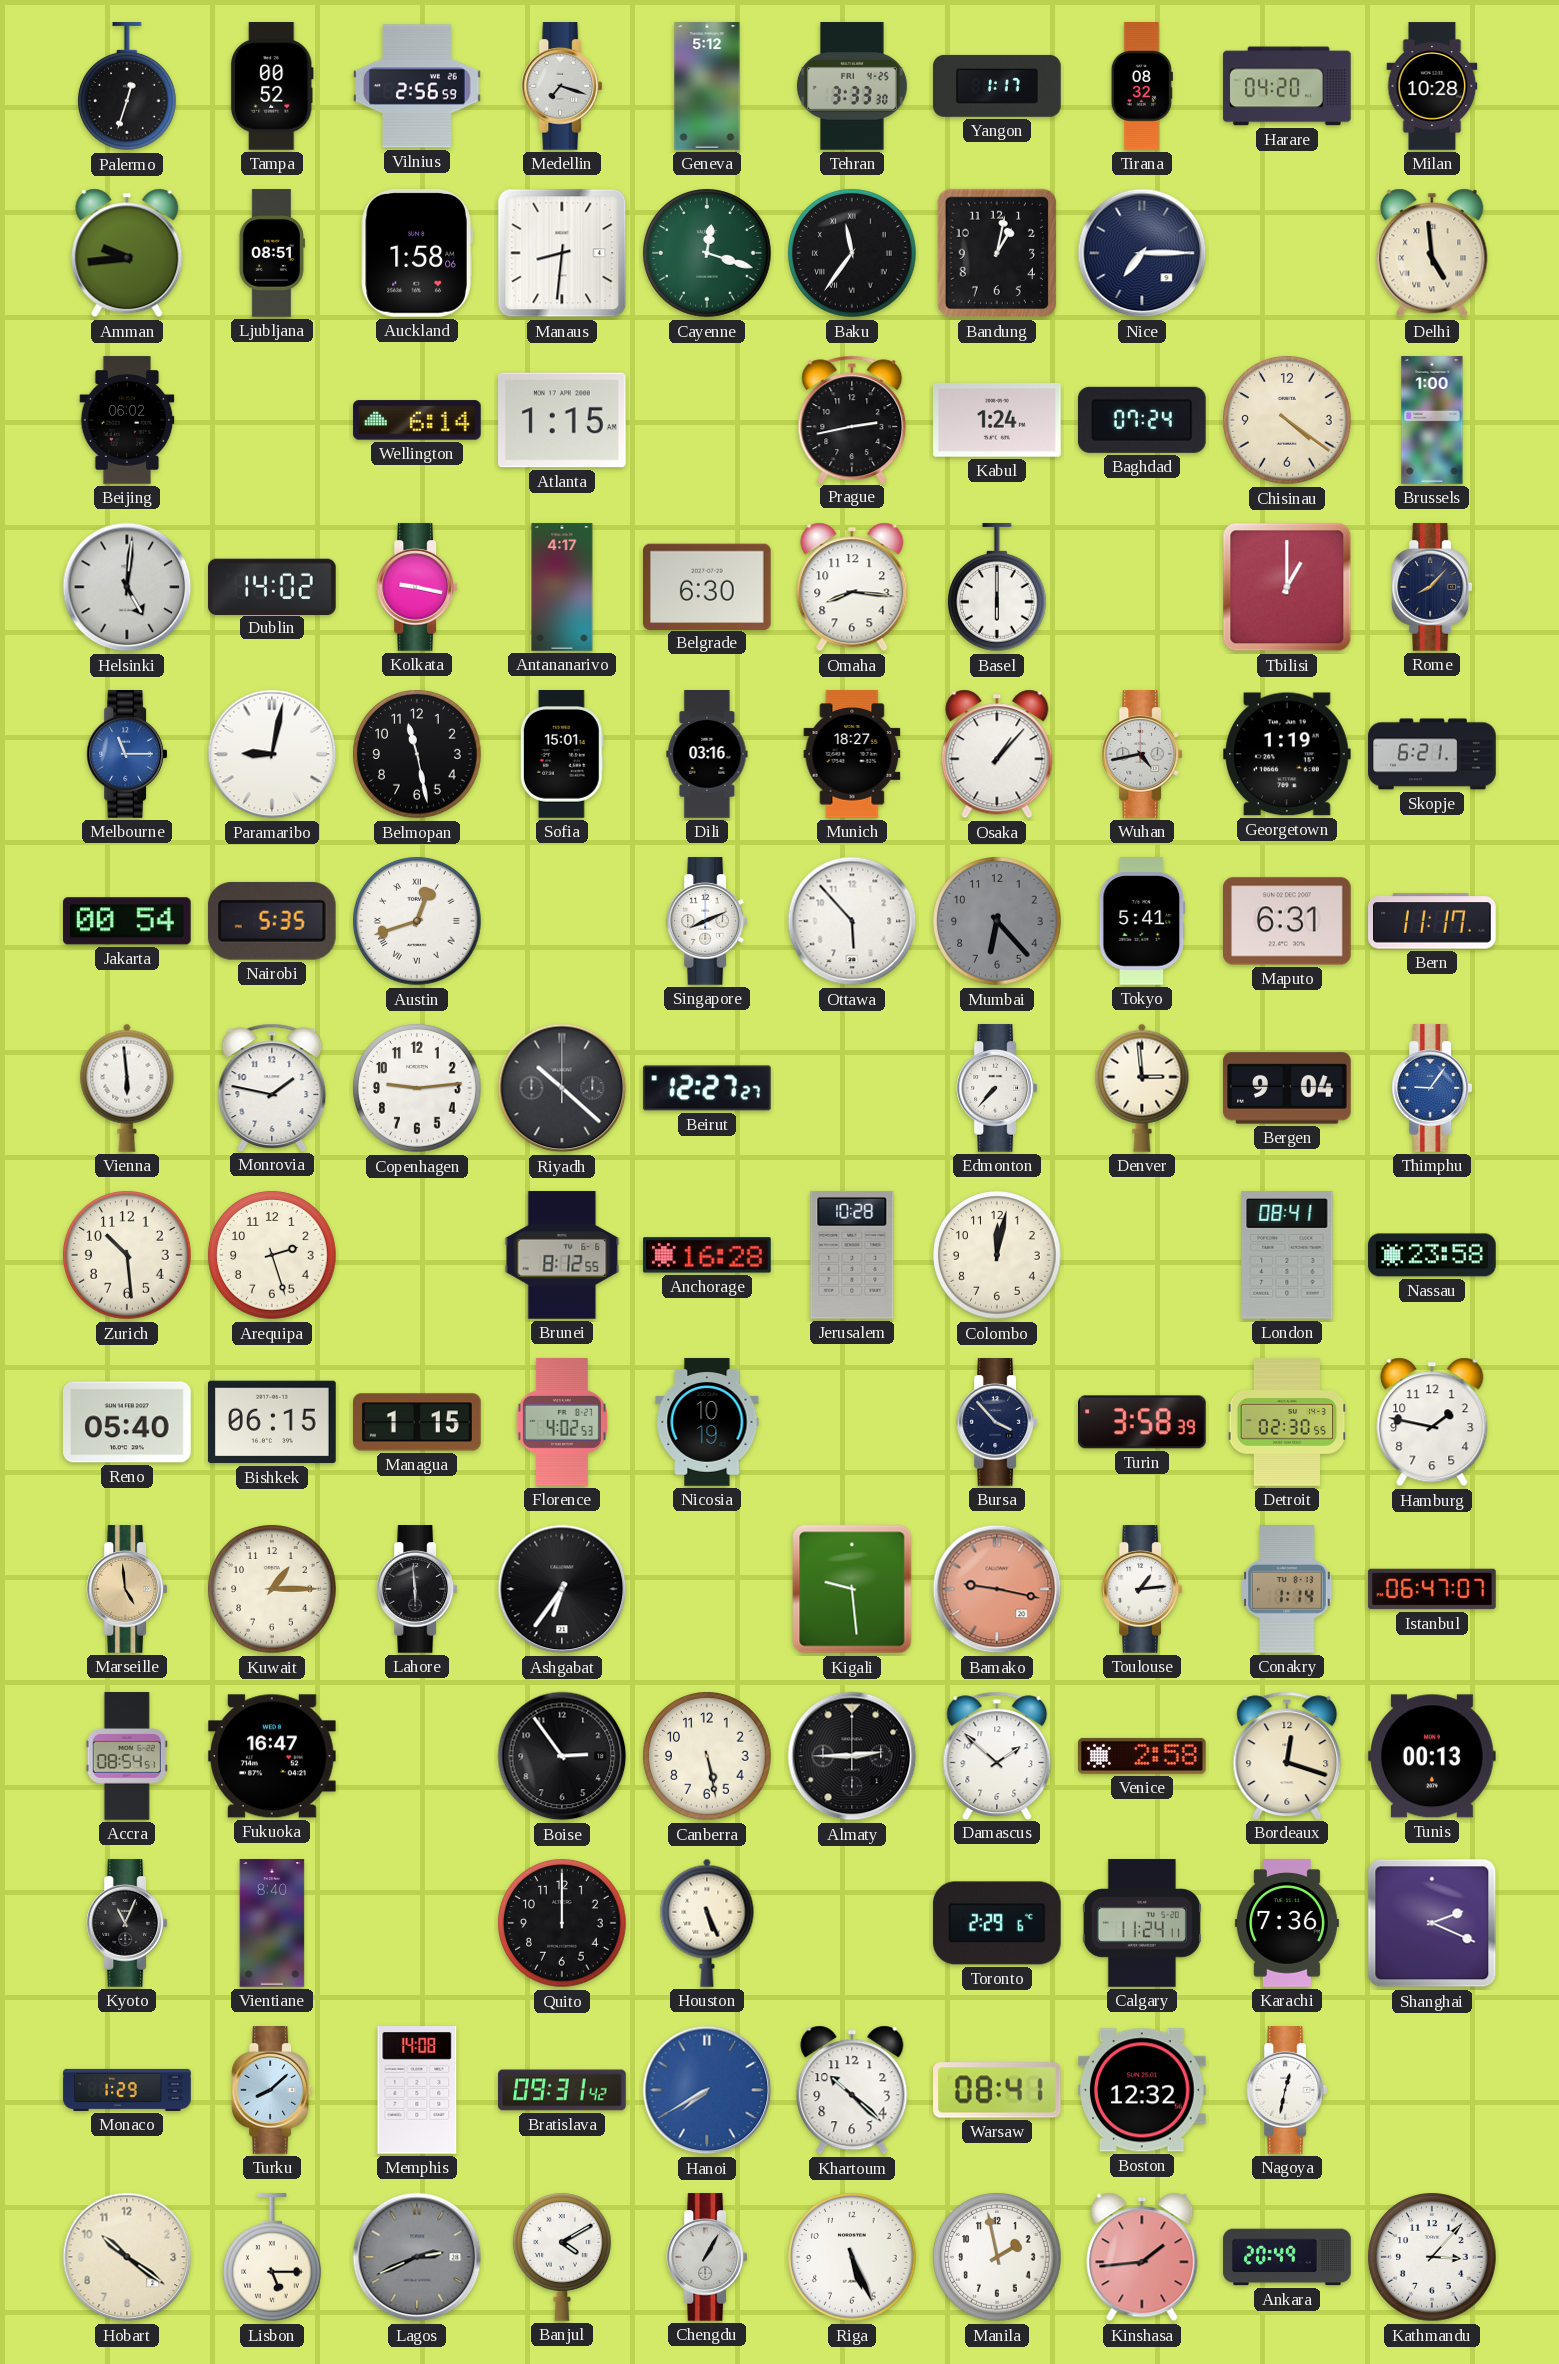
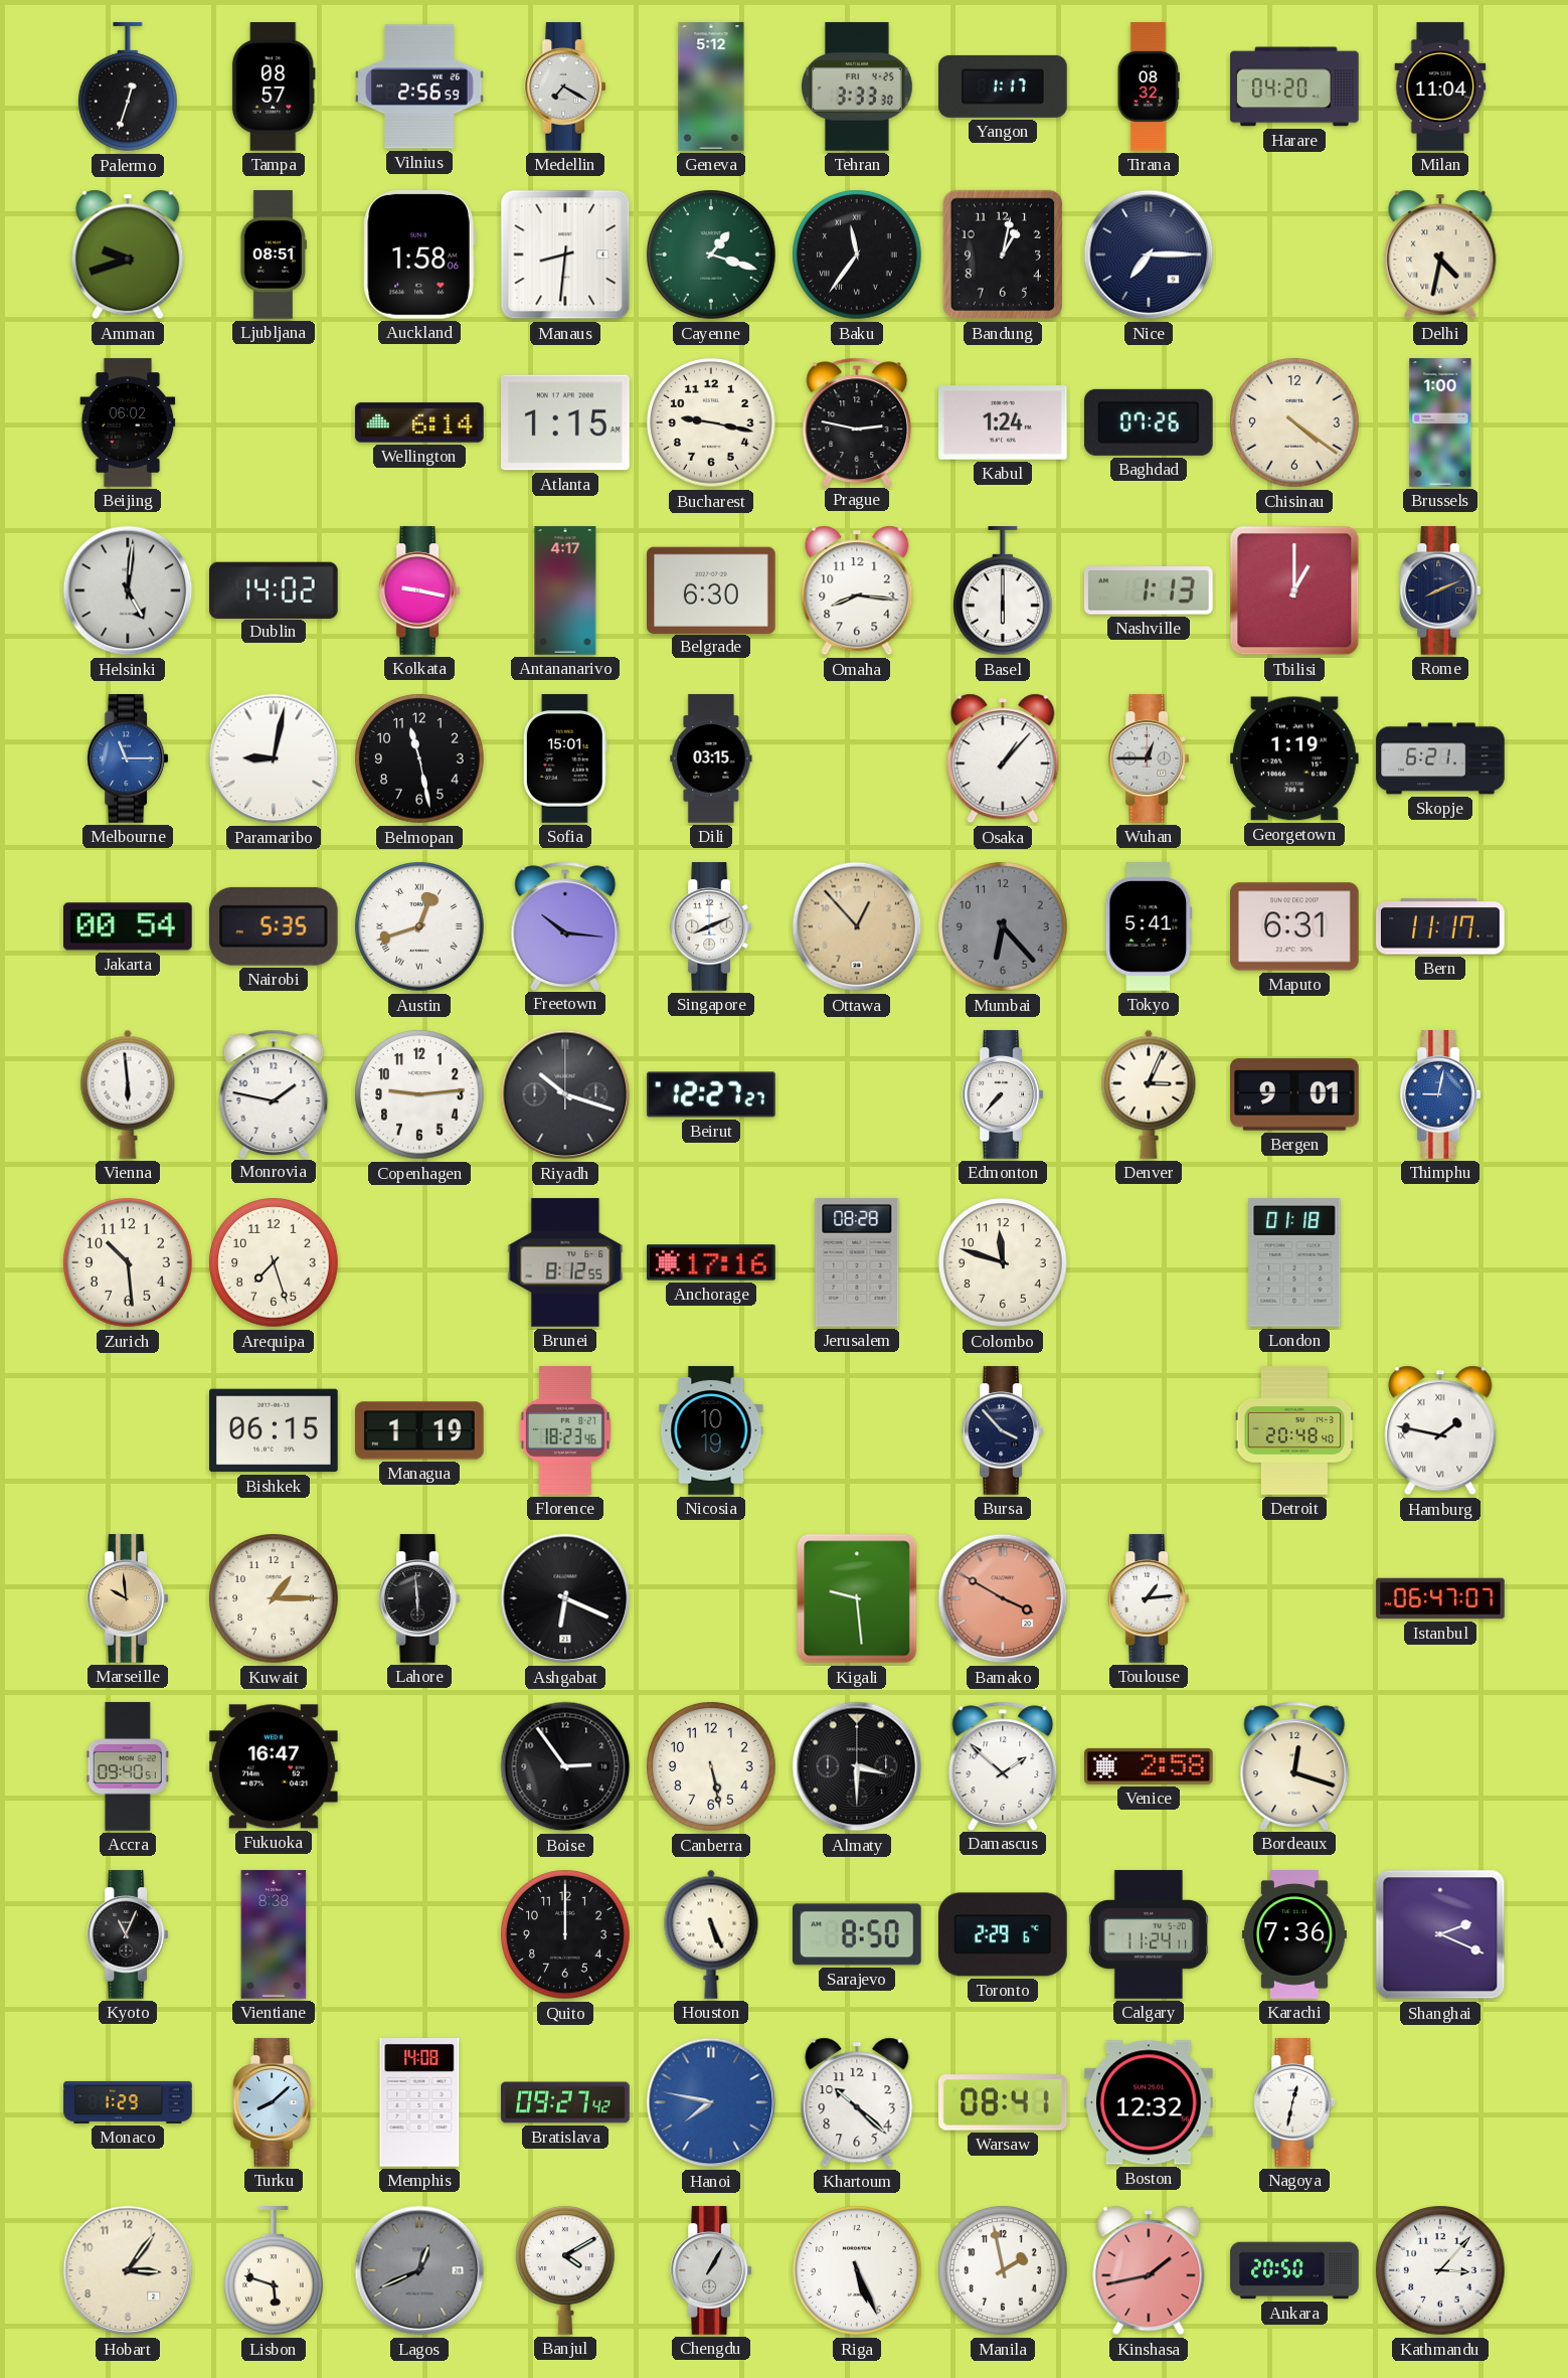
Tampa: 00:52 -> 08:57 (274, 87)
Medellin: 7:18 -> 7:20 (565, 87)
Milan: 10:28 -> 11:04 (1440, 87)
Amman: 9:44 -> 9:42 (128, 254)
Cayenne: 12:18 -> 1:18 (711, 254)
Delhi: 4:59 -> 4:32 (1440, 254)
Bucharest: none -> 9:17 (711, 422)
Prague: 2:43 -> 2:47 (857, 421)
Baghdad: 07:24 -> 07:26 (1149, 422)
Nashville: none -> 1:13 (1149, 590)
Rome: 8:07 -> 8:11 (1440, 590)
Dili: 03:16 -> 03:15 (711, 758)
Munich: 18:27 -> none (852, 754)
Wuhan: 4:43 -> 12:45 (1149, 758)
Freetown: none -> 10:16 (565, 925)
Ottawa: 5:53 -> 12:53 (857, 926)
Ottawa dial: white -> champagne (857, 926)
Riyadh: 10:22 -> 10:18 (565, 1094)
Denver: 2:59 -> 3:04 (1149, 1094)
Bergen: 9:04 -> 9:01 (1294, 1094)
Thimphu: 9:06 -> 9:02 (1440, 1094)
Arequipa: 2:27 -> 7:27 (274, 1262)
Anchorage: 16:28 -> 17:16 (712, 1262)
Jerusalem: 10:28 -> 08:28 (857, 1262)
Colombo: 12:02 -> 11:48 (1003, 1262)
London: 08:41 -> 01:18 (1294, 1263)
Nassau: 23:58 -> none (1432, 1255)
Reno: 05:40 -> none (128, 1422)
Managua: 1:15 -> 1:19 (419, 1430)
Florence: 4:02 -> 18:23 (565, 1430)
Turin: 3:58 -> none (1143, 1422)
Detroit: 02:30 -> 20:48 (1294, 1430)
Hamburg numerals: Arabic -> Roman (1440, 1430)
Marseille: 4:59 -> 9:59 (128, 1598)
Ashgabat: 6:36 -> 6:19 (565, 1598)
Bamako: 9:17 -> 3:50 (1003, 1598)
Conakry: 1:14 -> none (1288, 1589)
Accra: 08:54 -> 09:40 (128, 1766)
Almaty: 2:45 -> 3:30 (857, 1766)
Tunis: 00:13 -> none (1433, 1756)
Vientiane: 8:40 -> 8:38 (274, 1934)
Sarajevo: none -> 8:50 (858, 1934)
Bratislava: 09:31 -> 09:27 (565, 2102)
Hanoi: 7:40 -> 7:47 (711, 2102)
Hobart: 10:21 -> 3:06 (128, 2270)
Lisbon: 5:15 -> 5:48 (275, 2271)
Lagos: 2:41 -> 12:41 (419, 2270)
Kinshasa: 1:44 -> 1:43 (1149, 2270)
Ankara: 20:49 -> 20:50 (1294, 2270)
